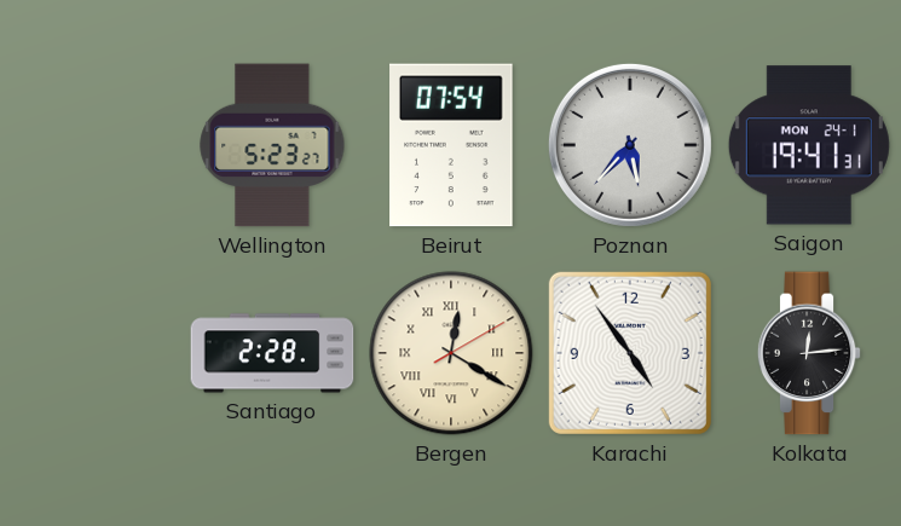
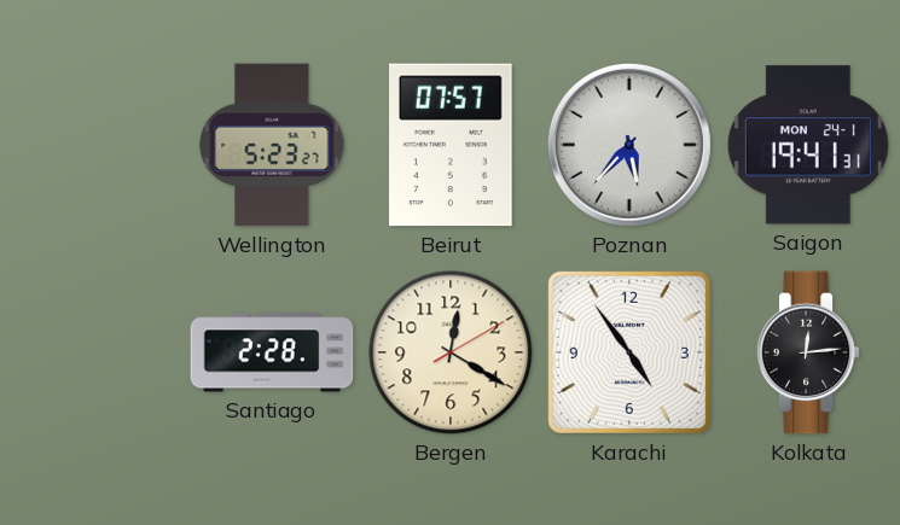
Beirut: 07:54 -> 07:57 (451, 145)
Bergen numerals: Roman -> Arabic (451, 352)
